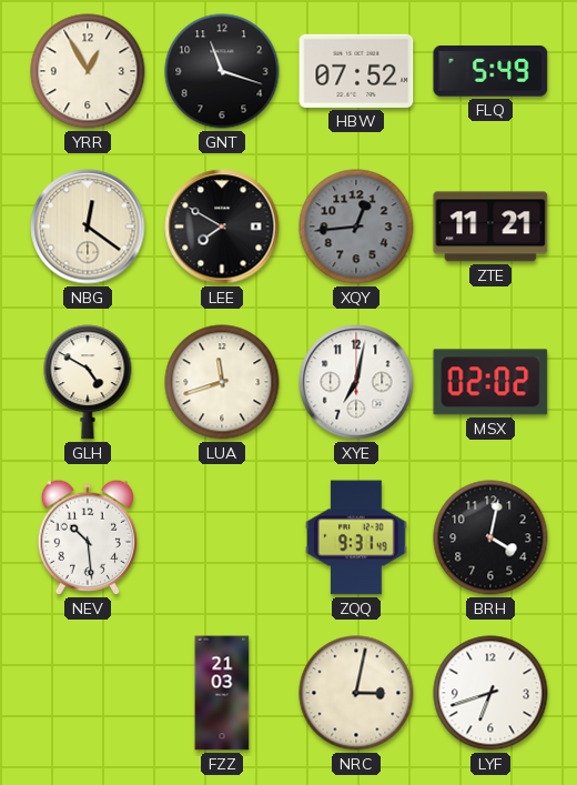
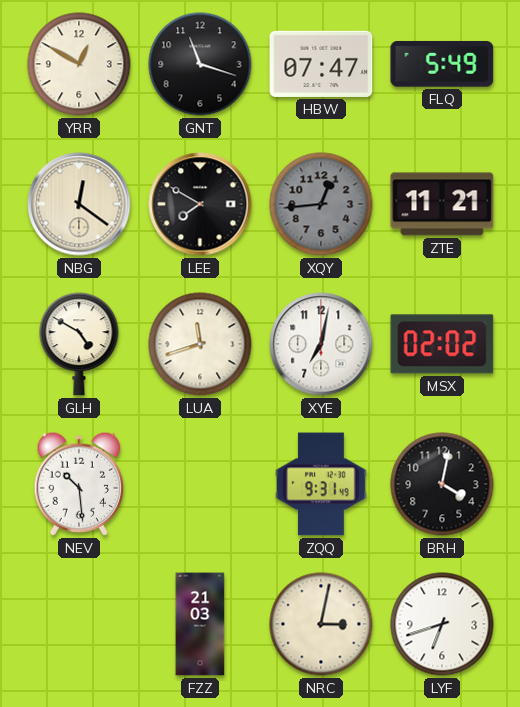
YRR: 12:55 -> 12:50 (79, 64)
HBW: 07:52 -> 07:47 (321, 64)
